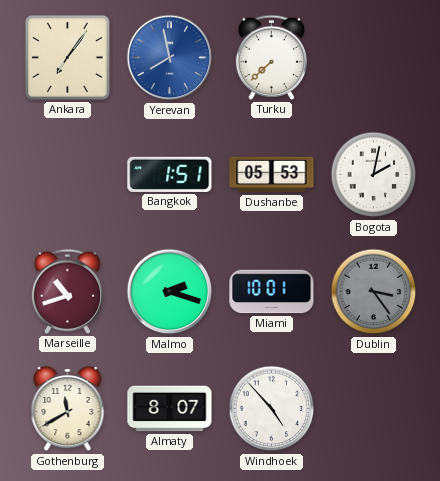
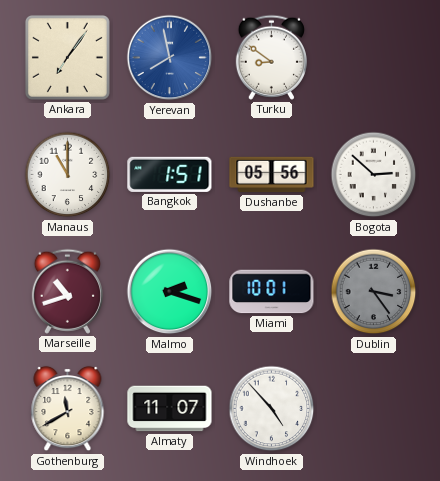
Turku: 7:38 -> 8:51 (271, 57)
Manaus: none -> 11:00 (68, 175)
Dushanbe: 05:53 -> 05:56 (272, 175)
Bogota: 2:02 -> 2:52 (374, 175)
Almaty: 8:07 -> 11:07 (170, 409)
